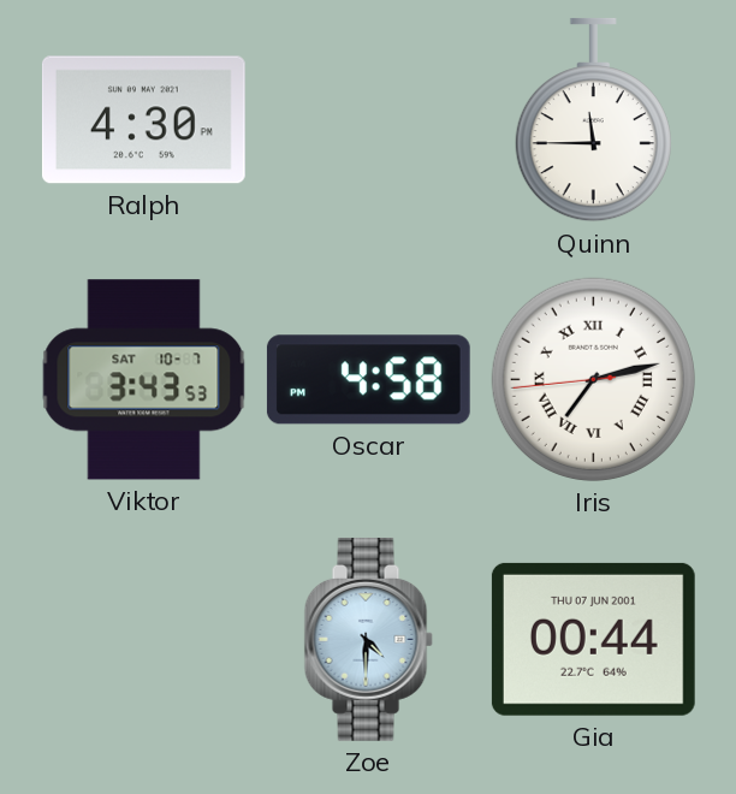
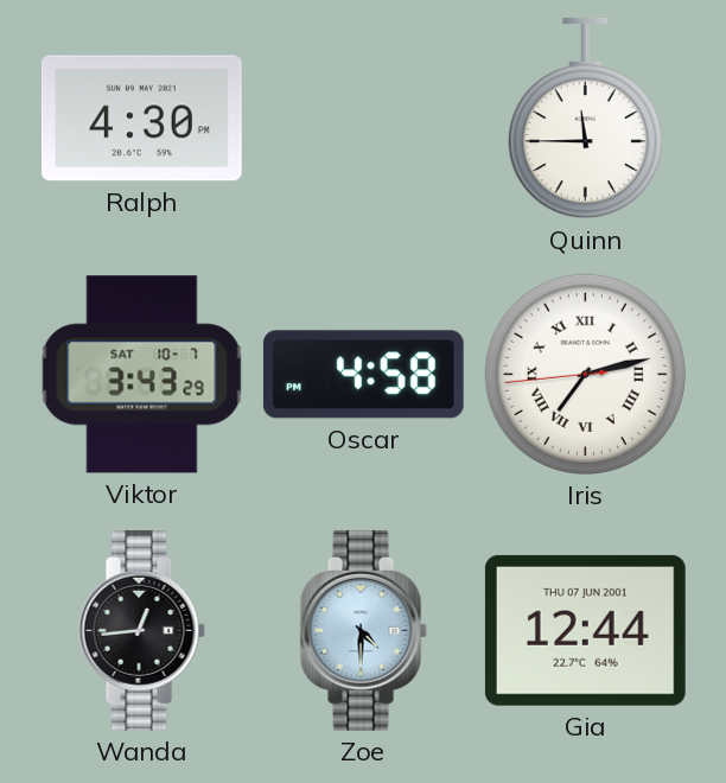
Viktor: 3:43:53 -> 3:43:29 (142, 375)
Wanda: none -> 12:44 (141, 630)
Gia: 00:44 -> 12:44 (585, 630)
